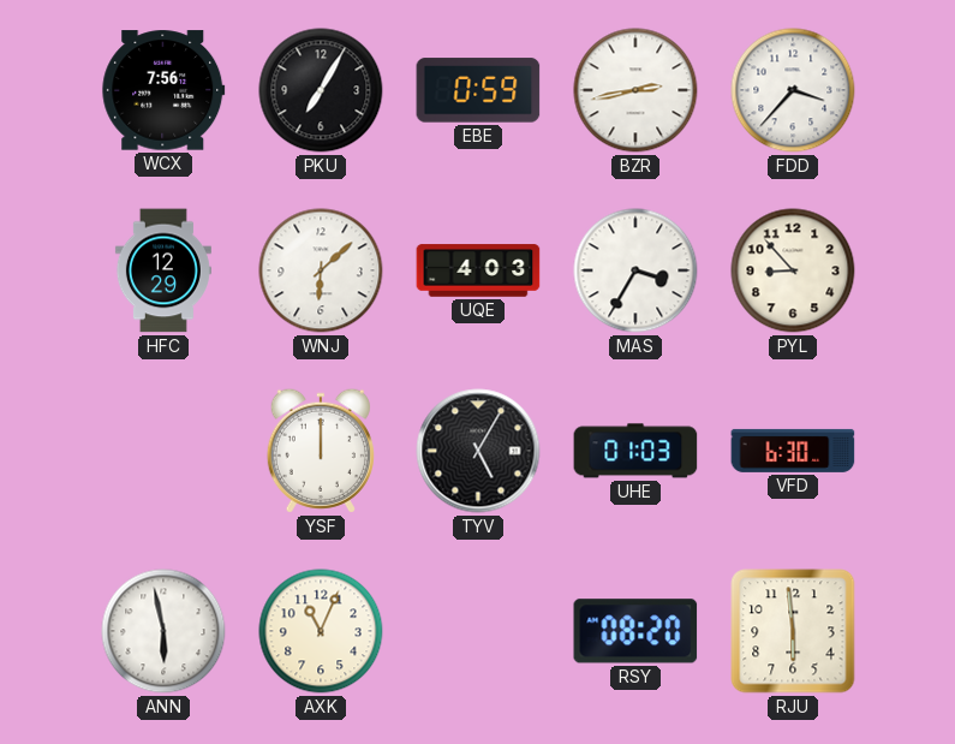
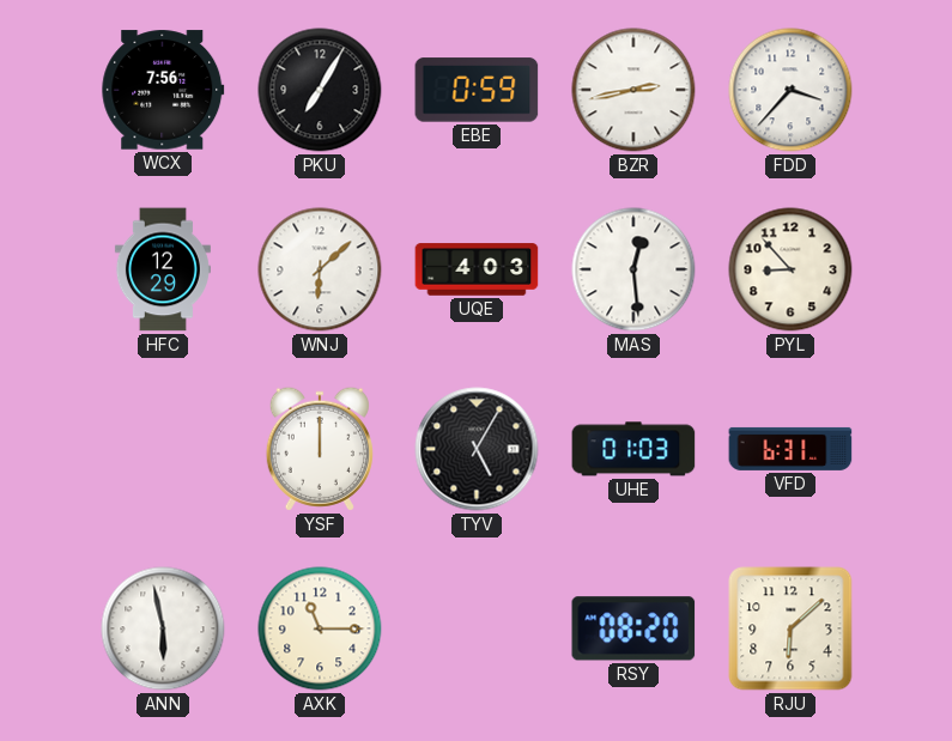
MAS: 3:35 -> 12:29 (633, 269)
VFD: 6:30 -> 6:31 (790, 449)
AXK: 11:04 -> 11:15 (320, 628)
RJU: 5:59 -> 6:08 (790, 628)
